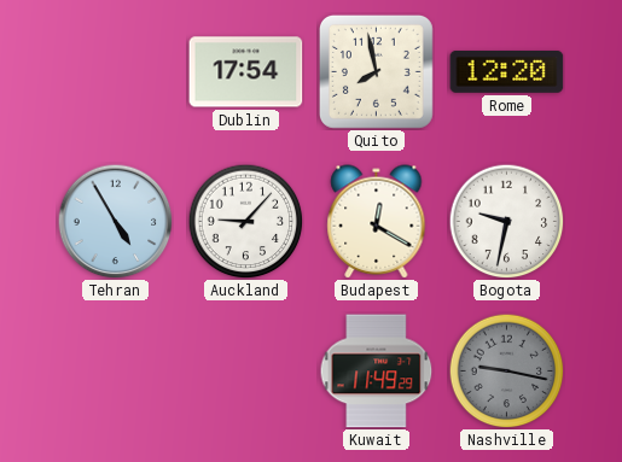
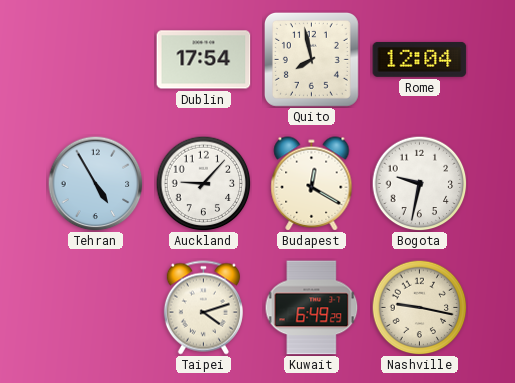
Rome: 12:20 -> 12:04 (420, 59)
Taipei: none -> 4:12 (203, 308)
Kuwait: 11:49 -> 6:49 (312, 308)
Nashville dial: grey -> cream (419, 307)
